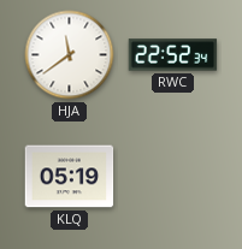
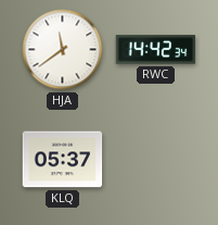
RWC: 22:52 -> 14:42 (156, 50)
KLQ: 05:19 -> 05:37 (63, 160)
